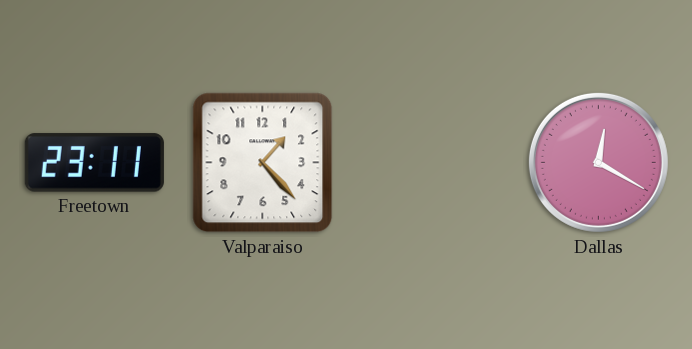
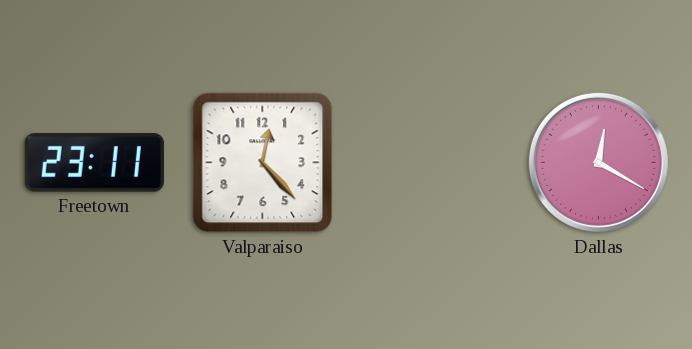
Valparaiso: 1:23 -> 12:23 (263, 163)
